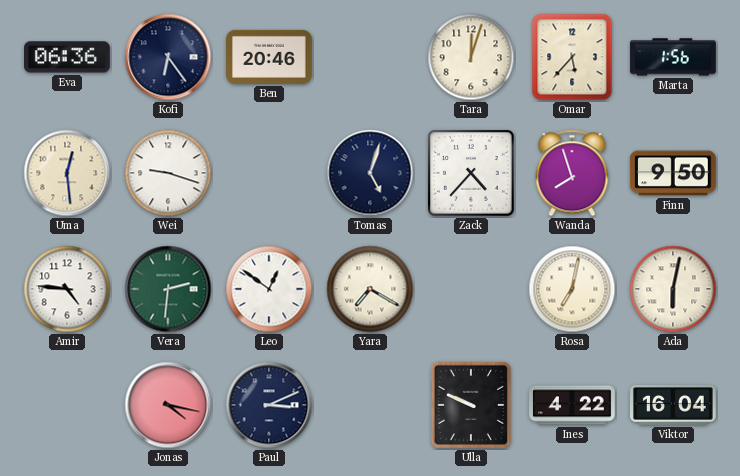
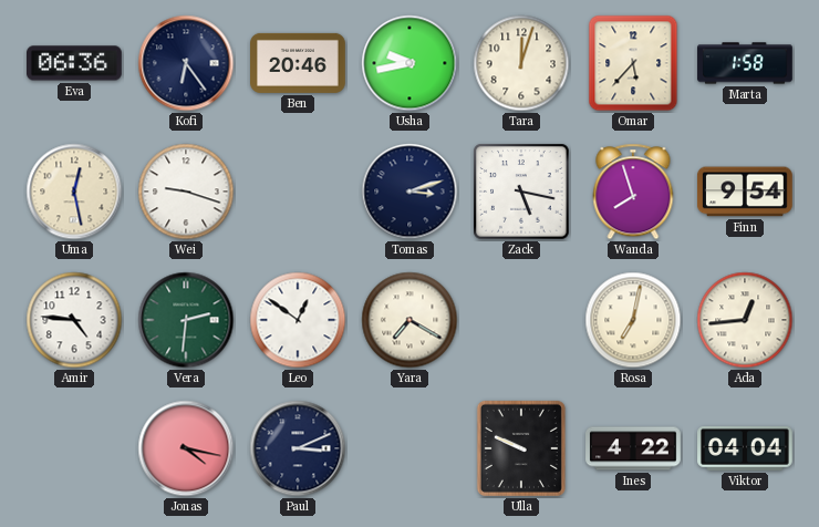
Usha: none -> 9:43 (409, 63)
Marta: 1:56 -> 1:58 (745, 63)
Uma: 12:29 -> 12:28 (74, 192)
Tomas: 5:03 -> 3:12 (409, 192)
Zack: 4:37 -> 5:17 (521, 192)
Finn: 9:50 -> 9:54 (746, 192)
Ada: 6:02 -> 12:44 (745, 320)
Viktor: 16:04 -> 04:04 (746, 448)
